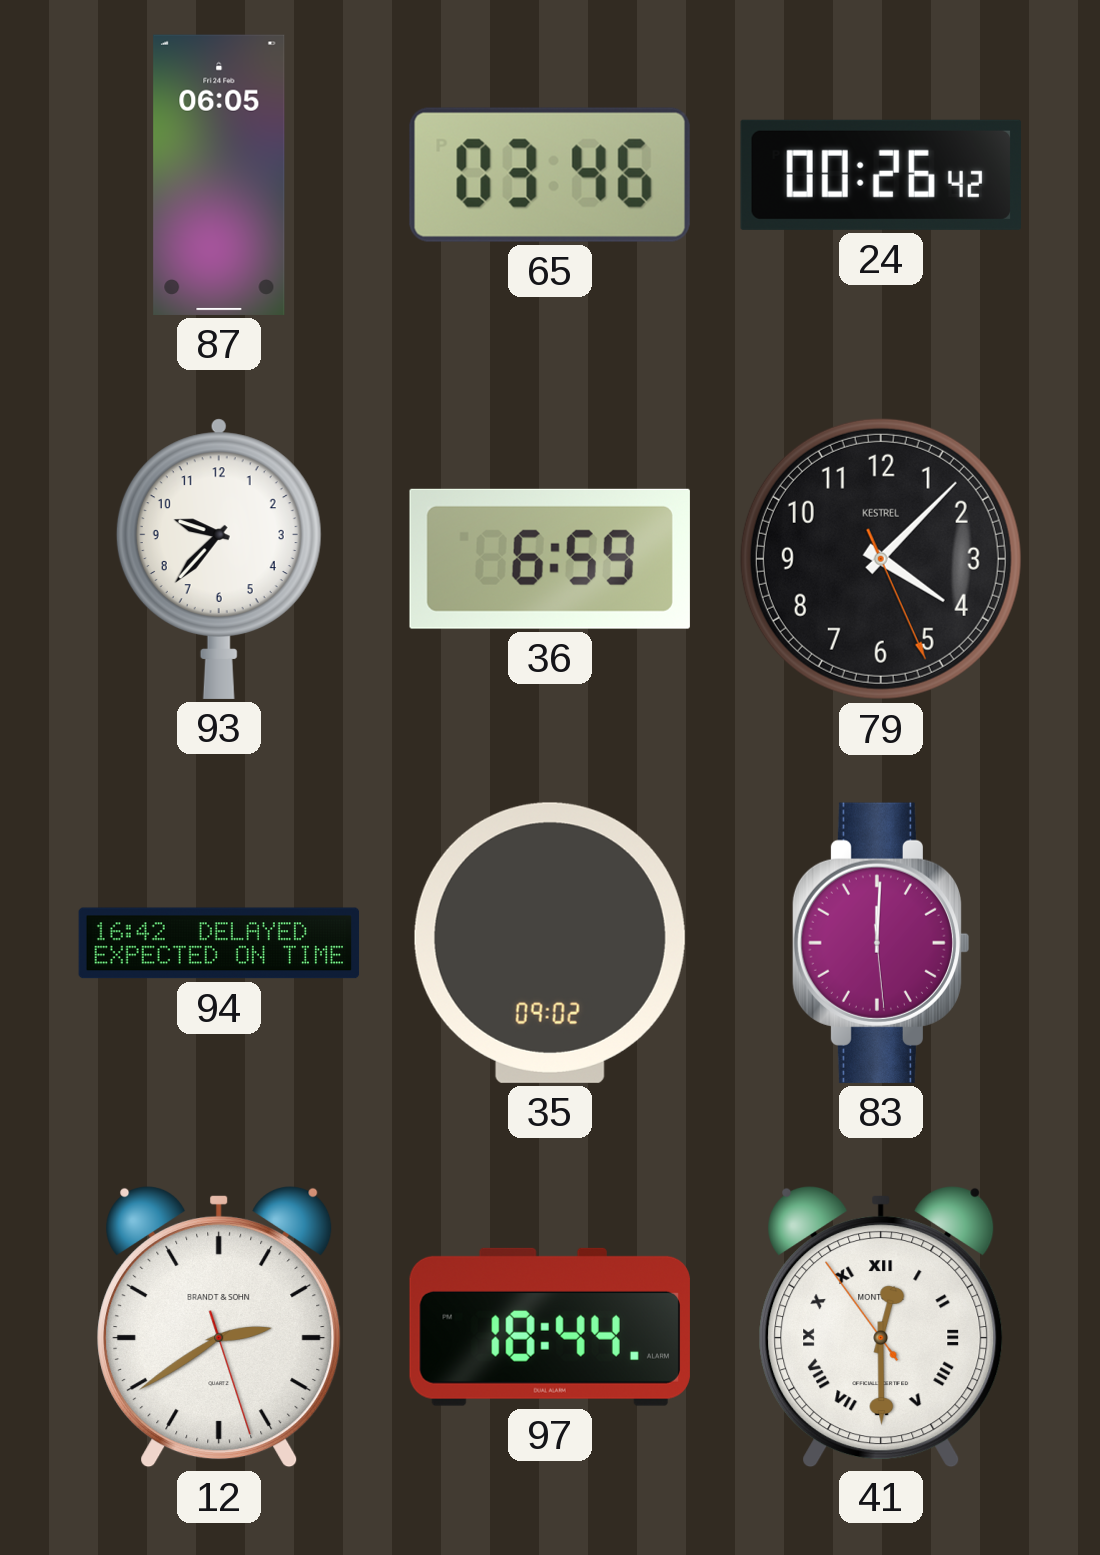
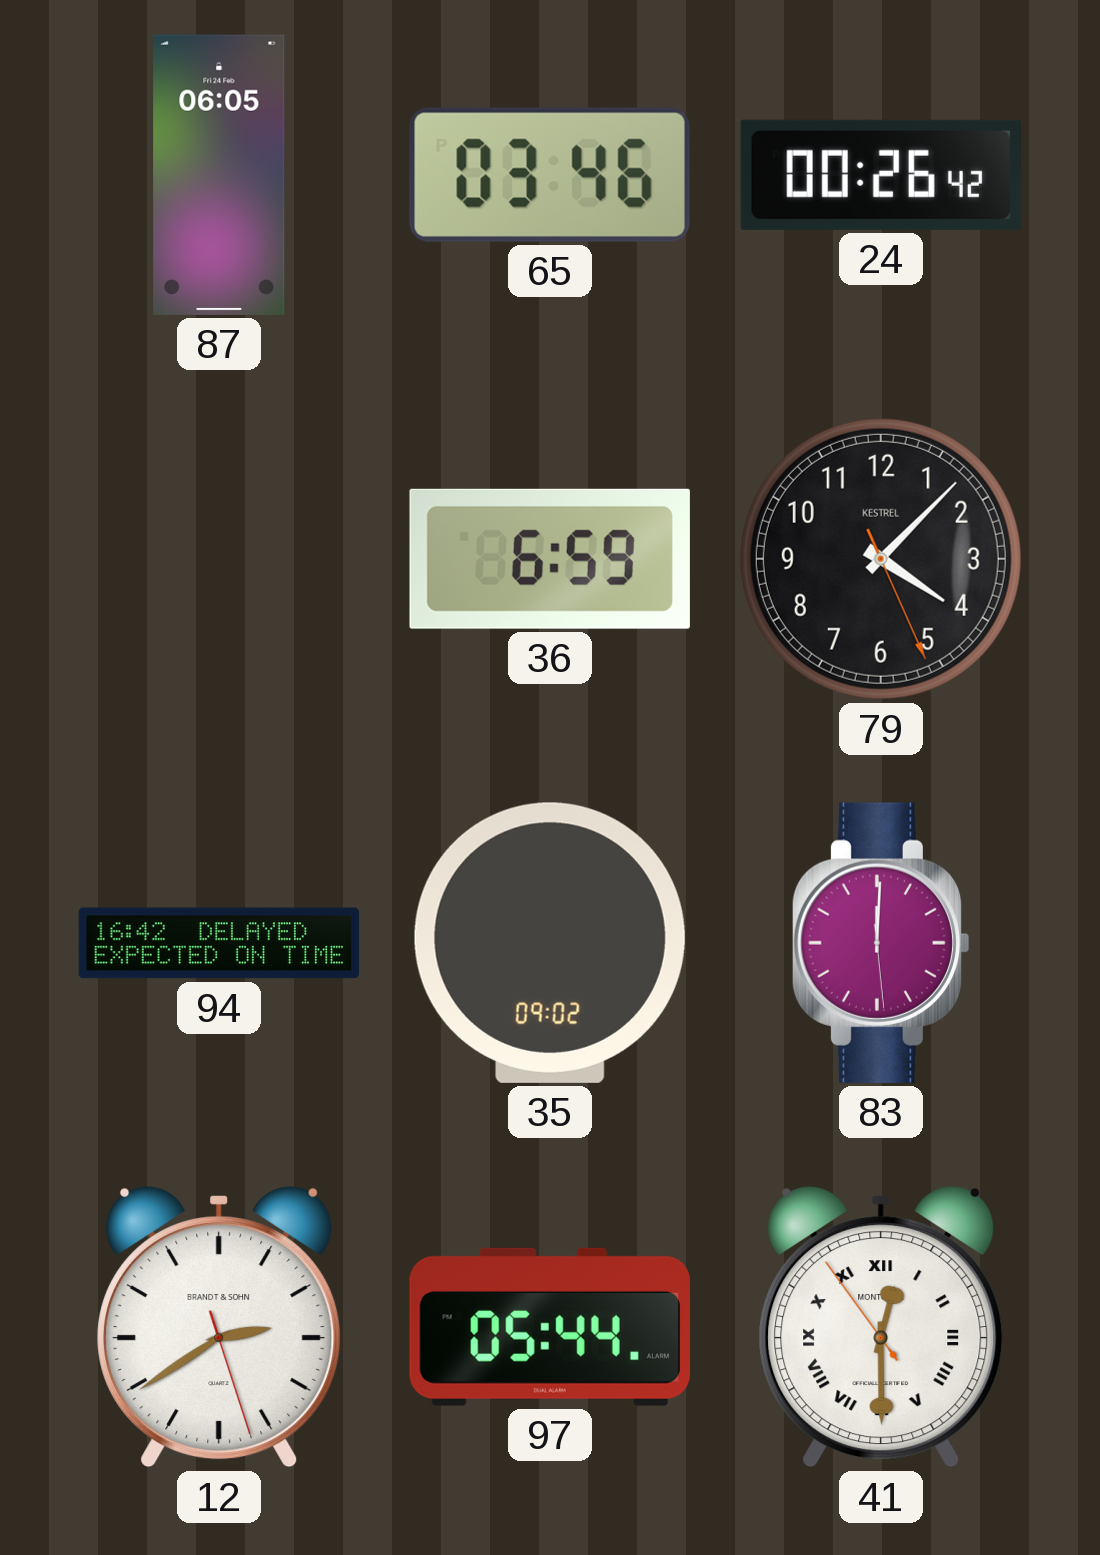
93: 9:37 -> none (219, 559)
97: 18:44 -> 05:44 (550, 1327)
